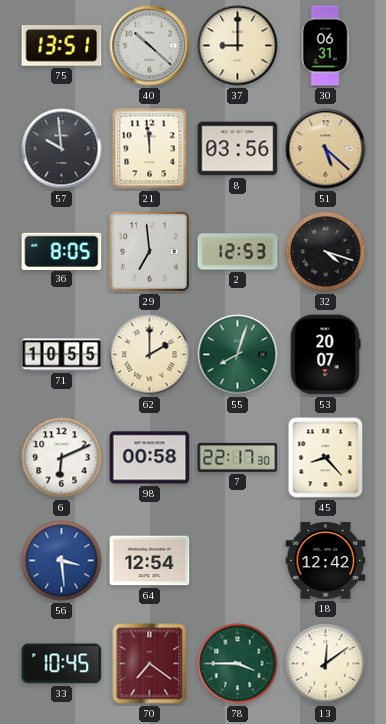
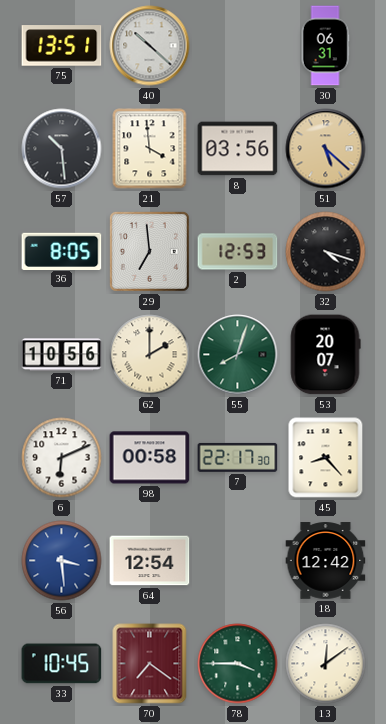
37: 9:00 -> none (238, 46)
57: 9:59 -> 10:29 (62, 149)
21: 11:59 -> 3:59 (150, 149)
71: 10:55 -> 10:56 (62, 355)
